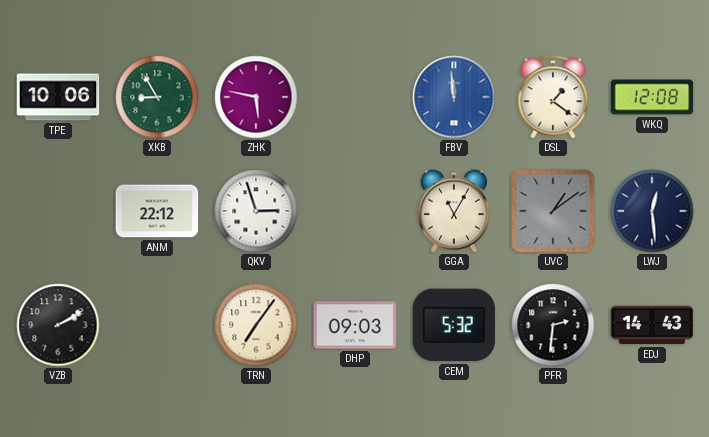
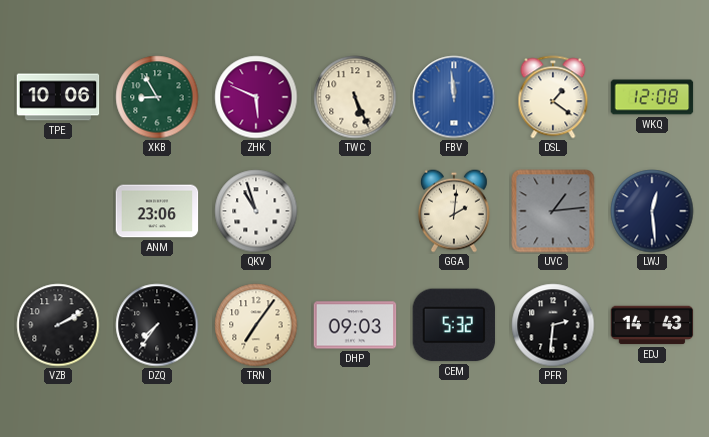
ZHK: 5:47 -> 5:49 (256, 97)
TWC: none -> 5:26 (355, 97)
ANM: 22:12 -> 23:06 (157, 211)
QKV: 2:57 -> 10:57 (256, 211)
GGA: 11:05 -> 2:01 (454, 211)
UVC: 1:09 -> 1:14 (553, 211)
DZQ: none -> 7:36 (157, 325)
